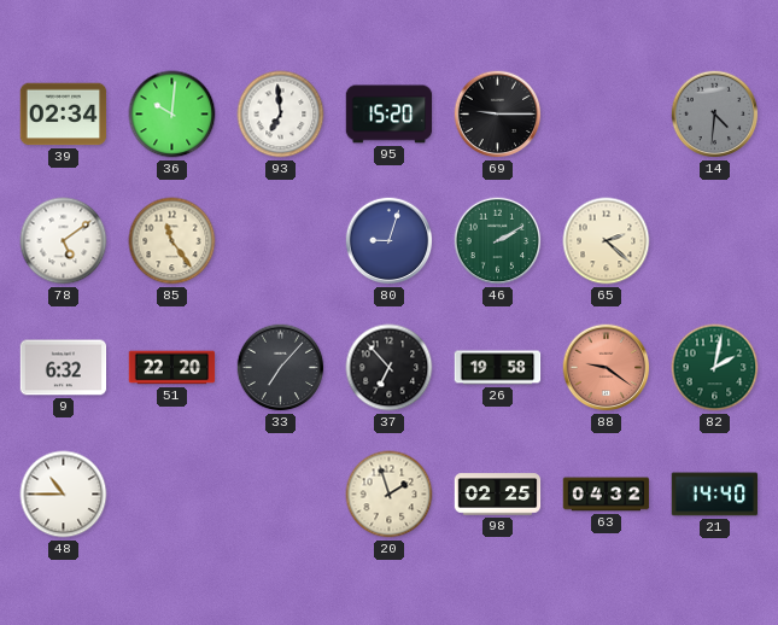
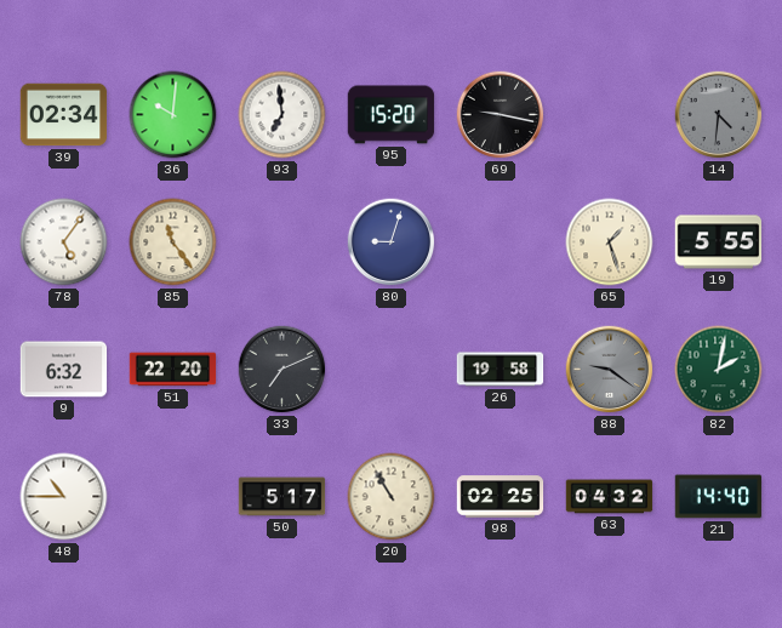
69: 9:15 -> 9:17 (501, 115)
78: 5:09 -> 5:06 (64, 242)
46: 2:10 -> none (498, 241)
65: 2:22 -> 1:27 (610, 242)
19: none -> 5:55 (719, 242)
33: 7:07 -> 7:11 (282, 370)
37: 6:53 -> none (390, 368)
88 dial: salmon -> grey (610, 370)
50: none -> 5:17 (282, 497)
20: 1:57 -> 10:55 (392, 497)
